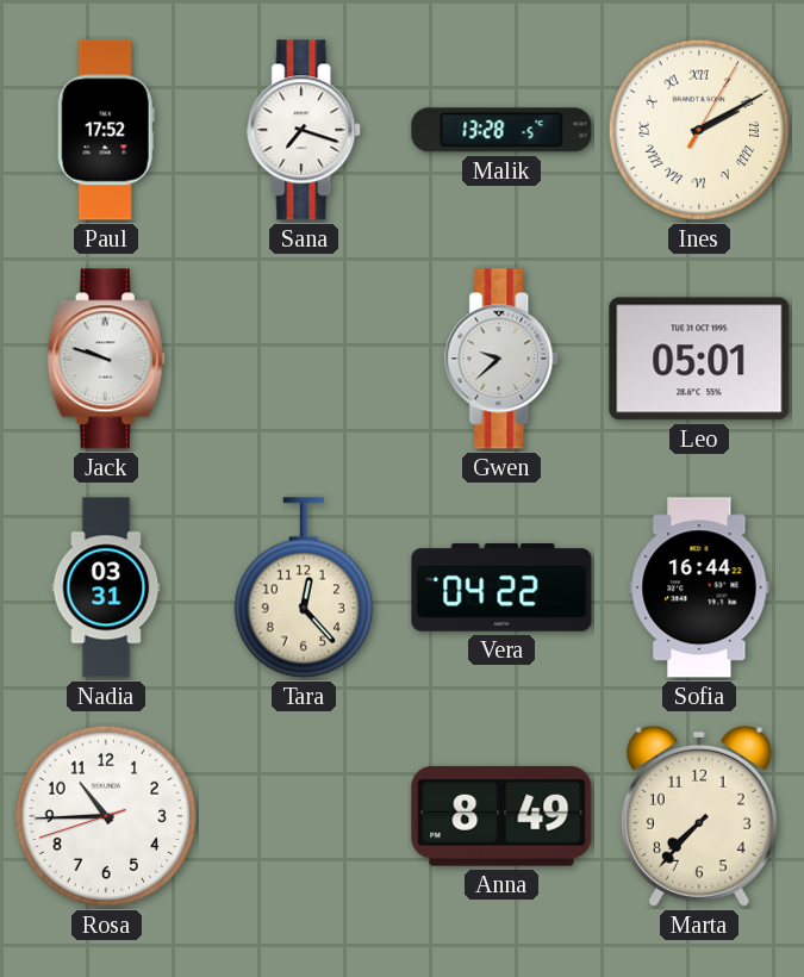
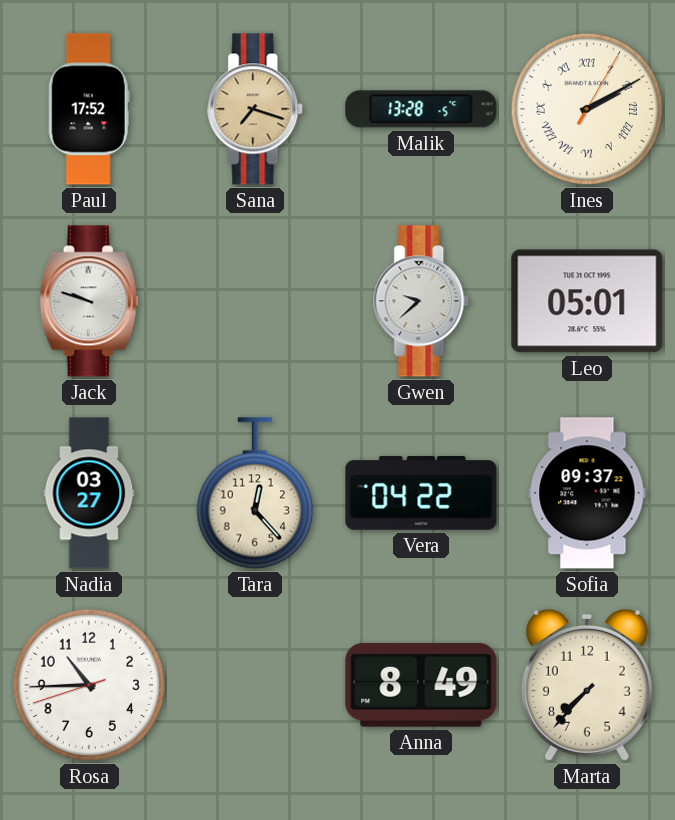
Sana dial: white -> champagne (256, 109)
Nadia: 03:31 -> 03:27 (89, 493)
Sofia: 16:44 -> 09:37 (587, 493)
